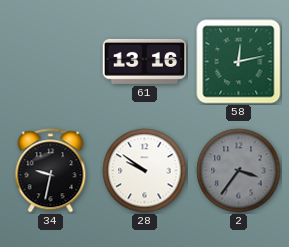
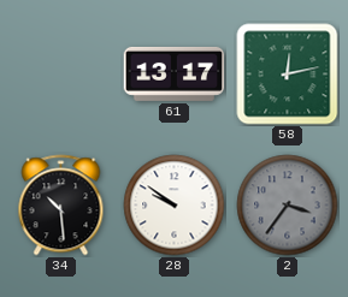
61: 13:16 -> 13:17 (175, 73)
34: 9:32 -> 10:29 (61, 206)
